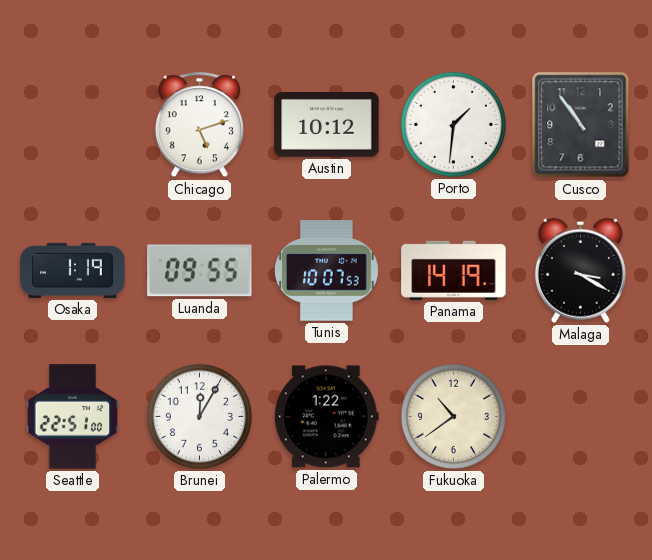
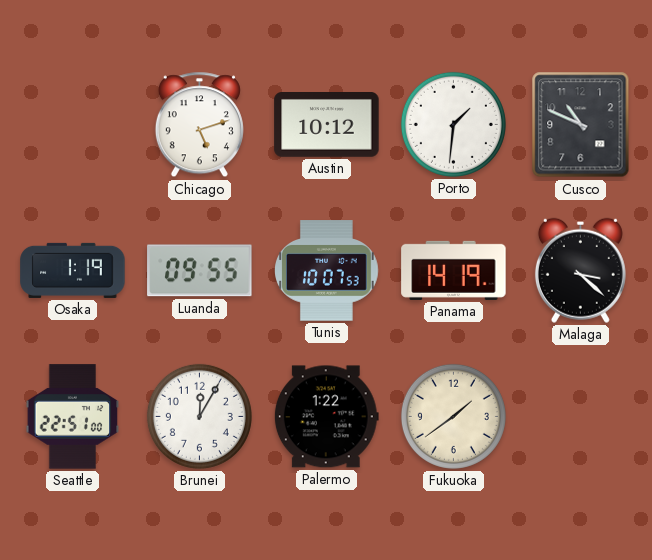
Cusco: 10:54 -> 10:49 (581, 125)
Malaga: 3:20 -> 3:22 (580, 270)
Fukuoka: 10:39 -> 1:39 (453, 416)
